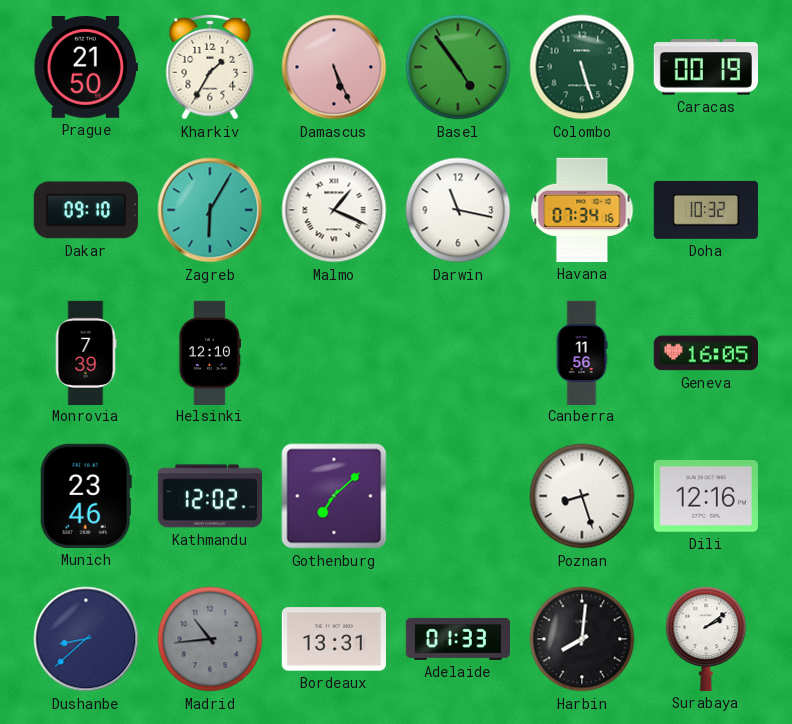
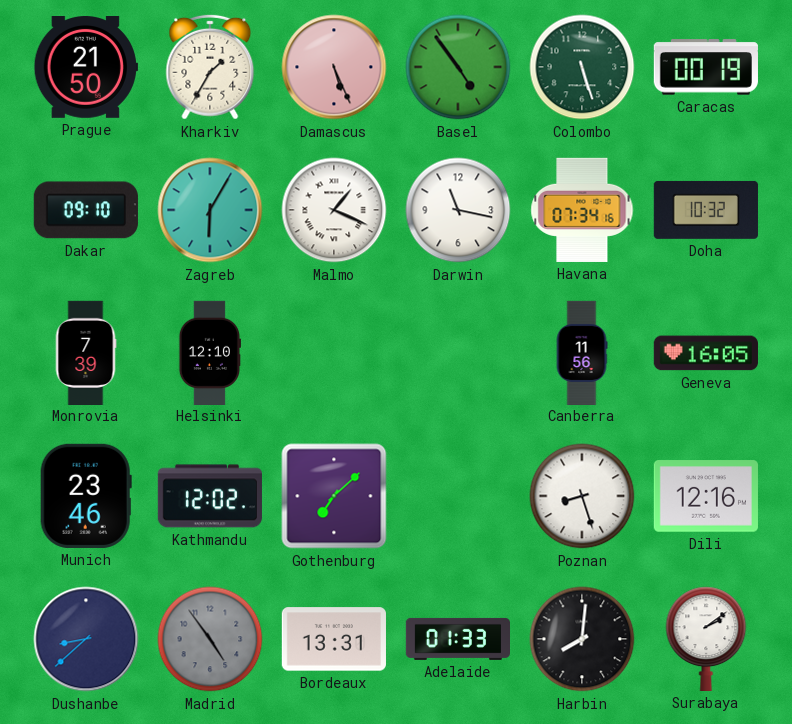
Madrid: 10:44 -> 4:54 (210, 639)
